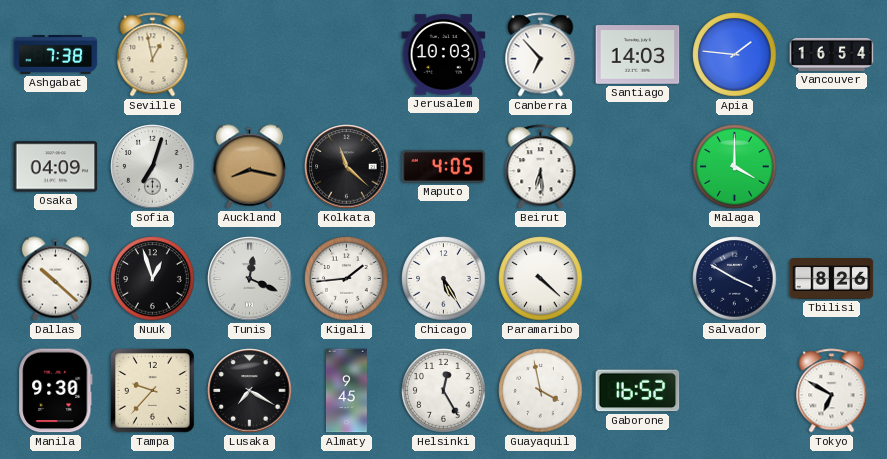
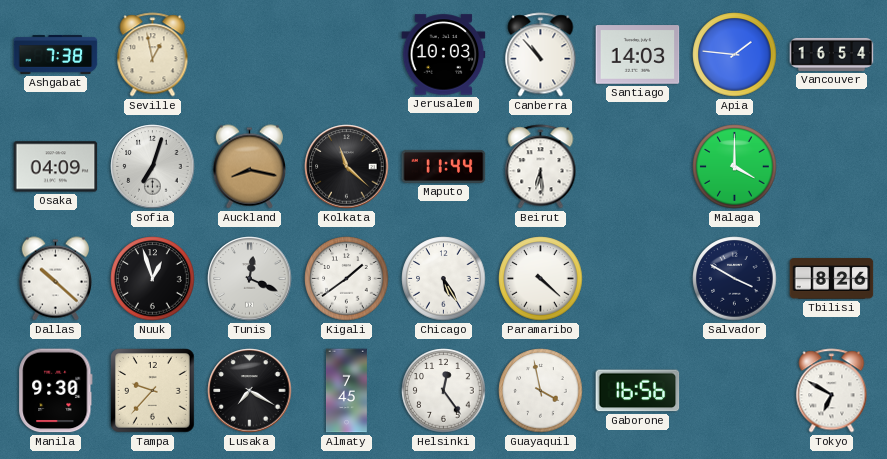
Canberra: 6:53 -> 10:53 (541, 55)
Maputo: 4:05 -> 11:44 (444, 166)
Kigali: 1:44 -> 1:39 (347, 279)
Almaty: 9:45 -> 7:45 (346, 391)
Helsinki: 12:25 -> 12:24 (444, 391)
Gaborone: 16:52 -> 16:56 (638, 391)
